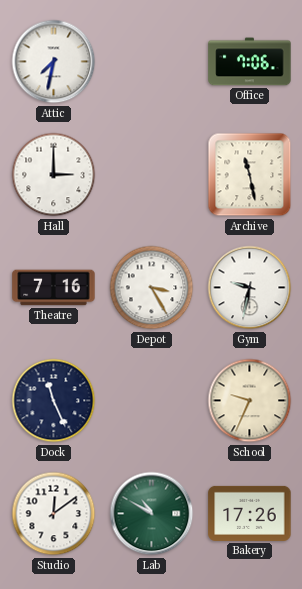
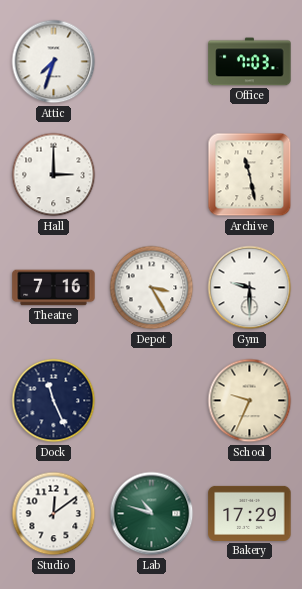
Attic: 7:32 -> 7:33 (54, 62)
Office: 7:06 -> 7:03 (250, 62)
Gym: 9:32 -> 9:30 (250, 288)
Lab: 10:50 -> 10:48 (152, 514)
Bakery: 17:26 -> 17:29 (250, 513)
